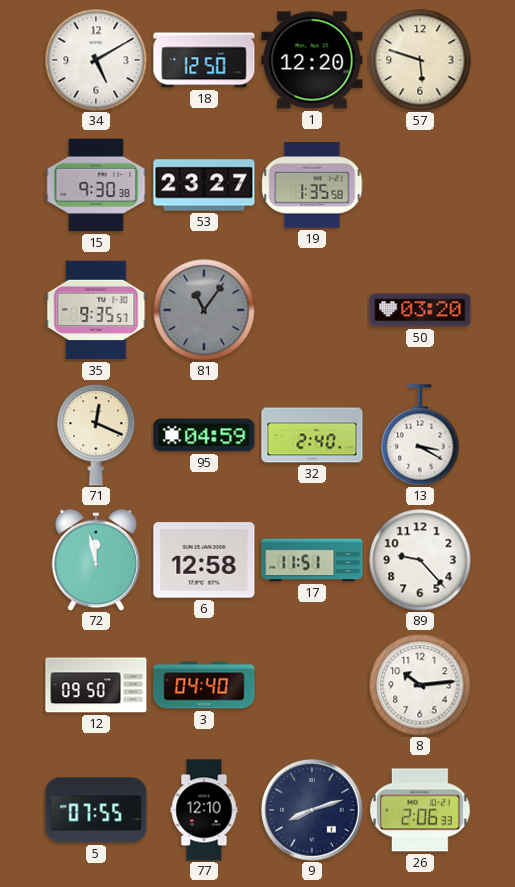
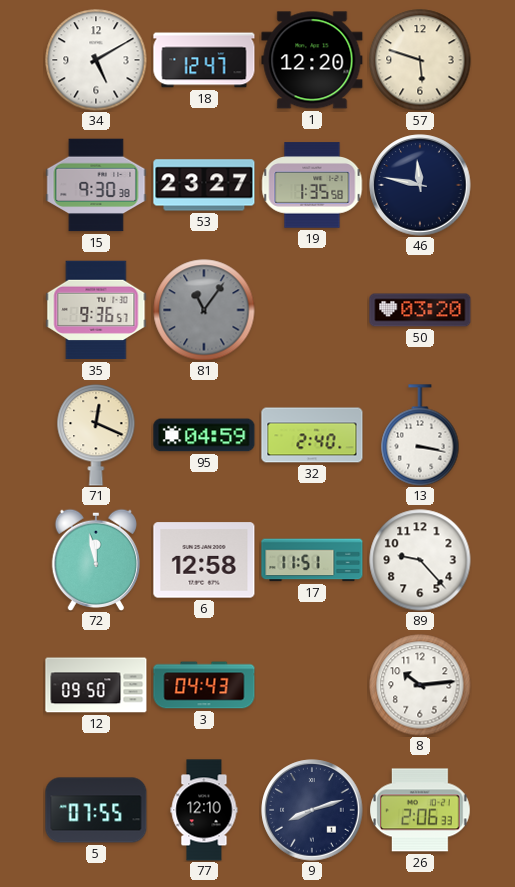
18: 12:50 -> 12:47 (204, 60)
46: none -> 11:47 (420, 185)
35: 9:35 -> 9:36 (96, 310)
13: 3:20 -> 3:17 (420, 435)
3: 04:40 -> 04:43 (204, 685)
